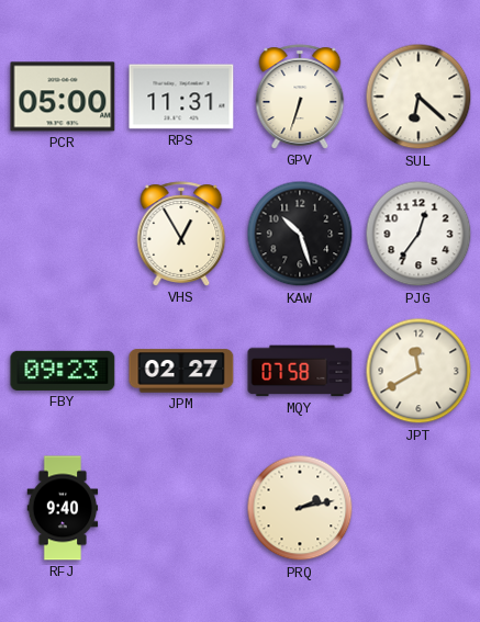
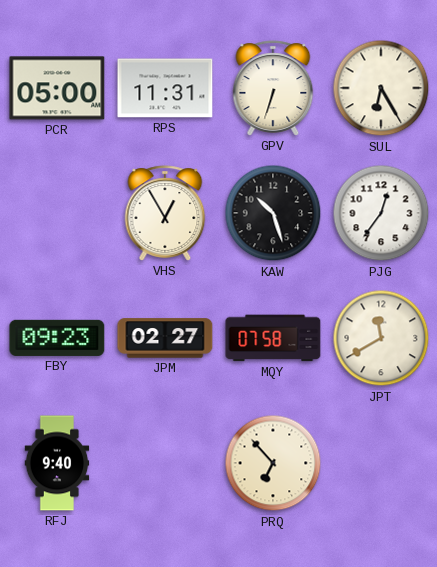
SUL: 6:22 -> 6:25 (381, 88)
PRQ: 2:13 -> 6:53 (273, 463)
